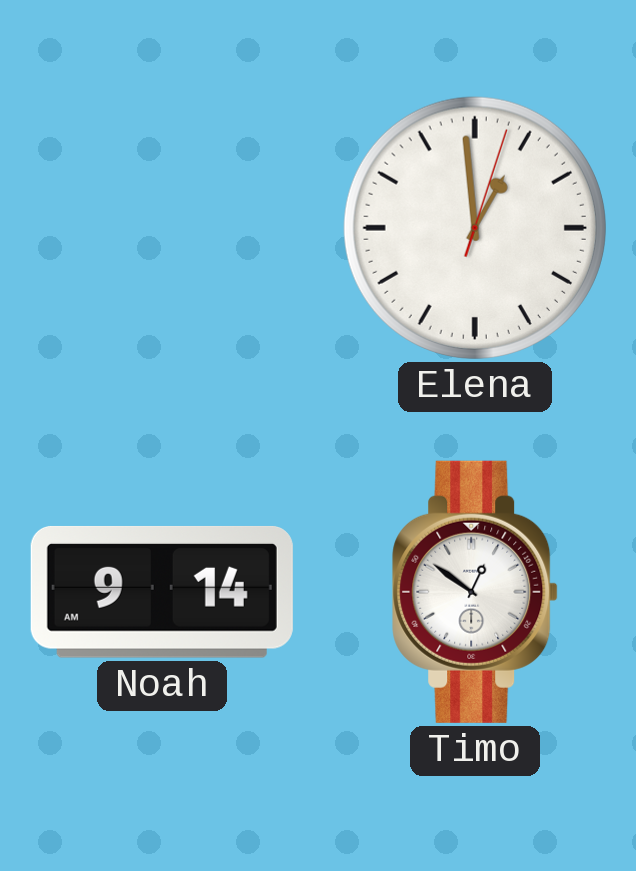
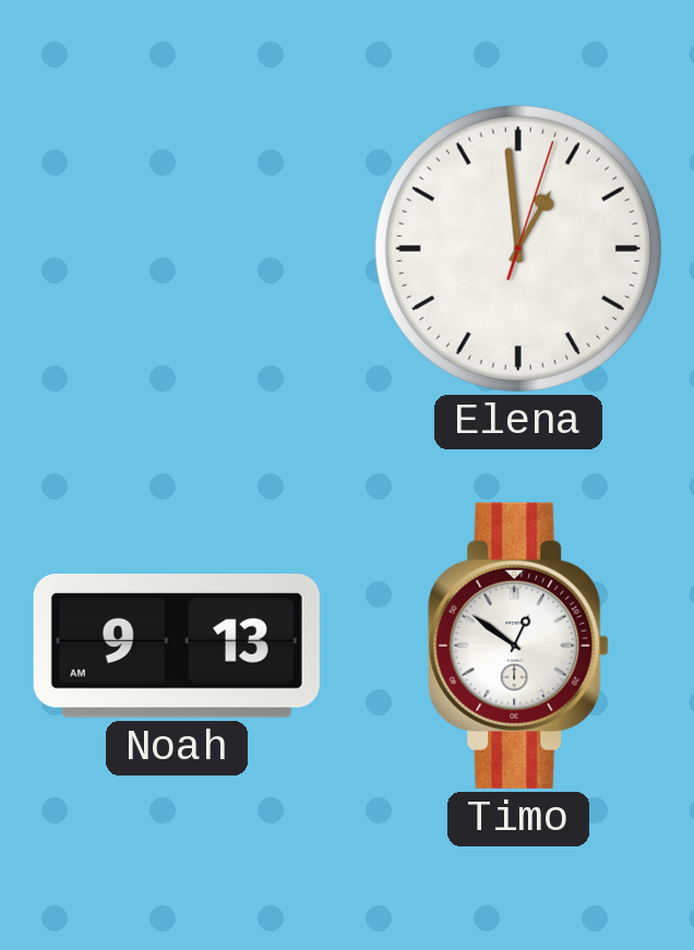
Noah: 9:14 -> 9:13 (177, 646)
